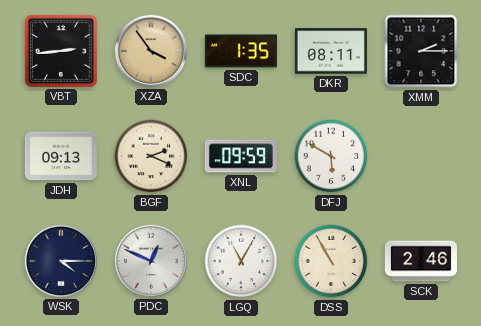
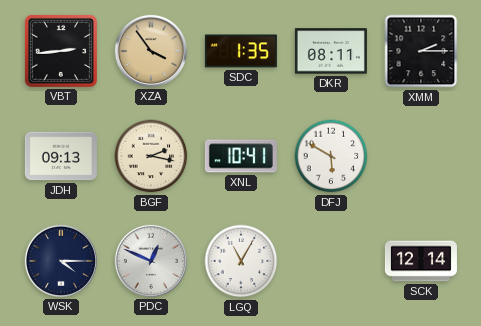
BGF: 2:19 -> 2:17 (151, 156)
XNL: 09:59 -> 10:41 (241, 156)
DSS: 10:55 -> none (331, 261)
SCK: 2:46 -> 12:14 (421, 261)
